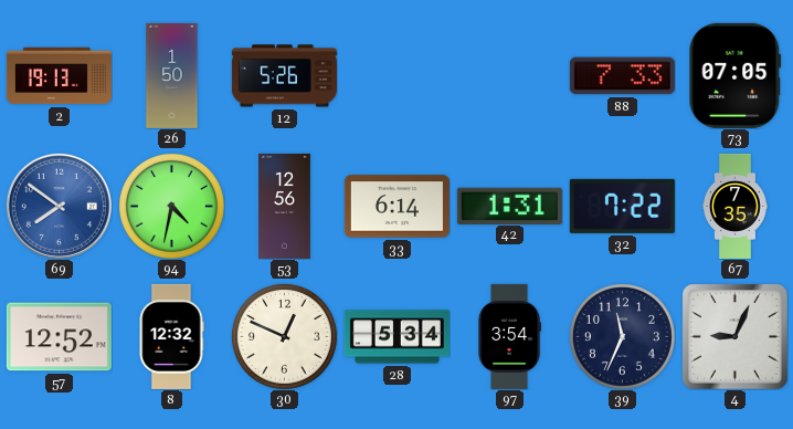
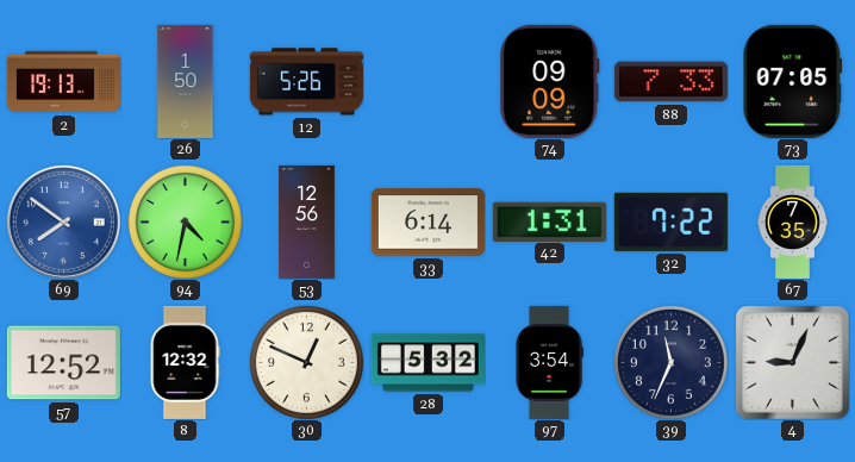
74: none -> 09:09 (550, 81)
28: 5:34 -> 5:32 (427, 363)
